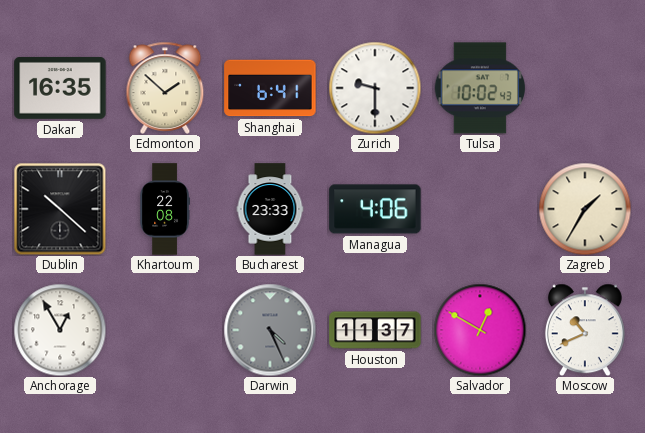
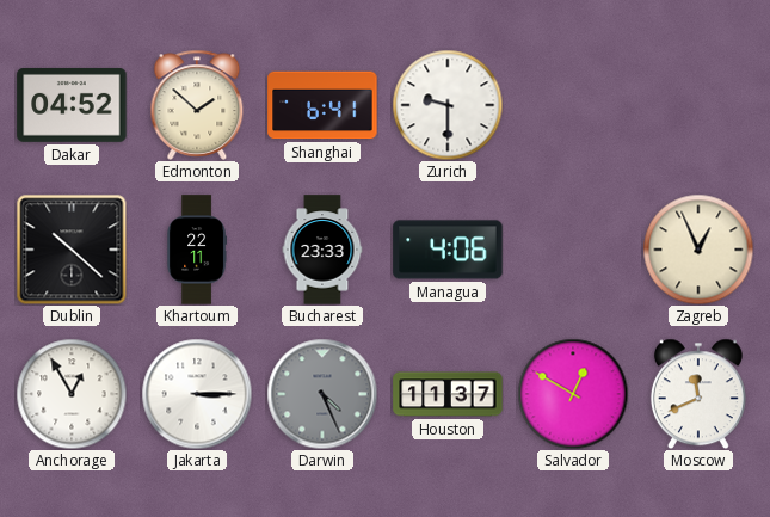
Dakar: 16:35 -> 04:52 (72, 105)
Tulsa: 10:02 -> none (479, 88)
Khartoum: 22:08 -> 22:11 (196, 250)
Zagreb: 1:35 -> 12:56 (698, 250)
Jakarta: none -> 3:15 (197, 394)
Moscow: 10:41 -> 11:41 (698, 394)
